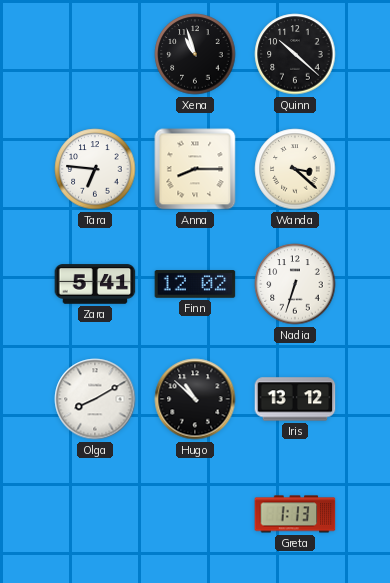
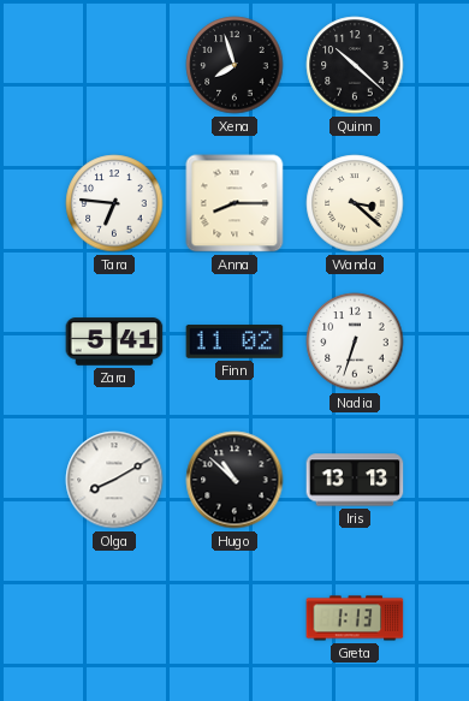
Xena: 10:57 -> 7:57 (234, 65)
Finn: 12:02 -> 11:02 (234, 341)
Iris: 13:12 -> 13:13 (355, 480)
